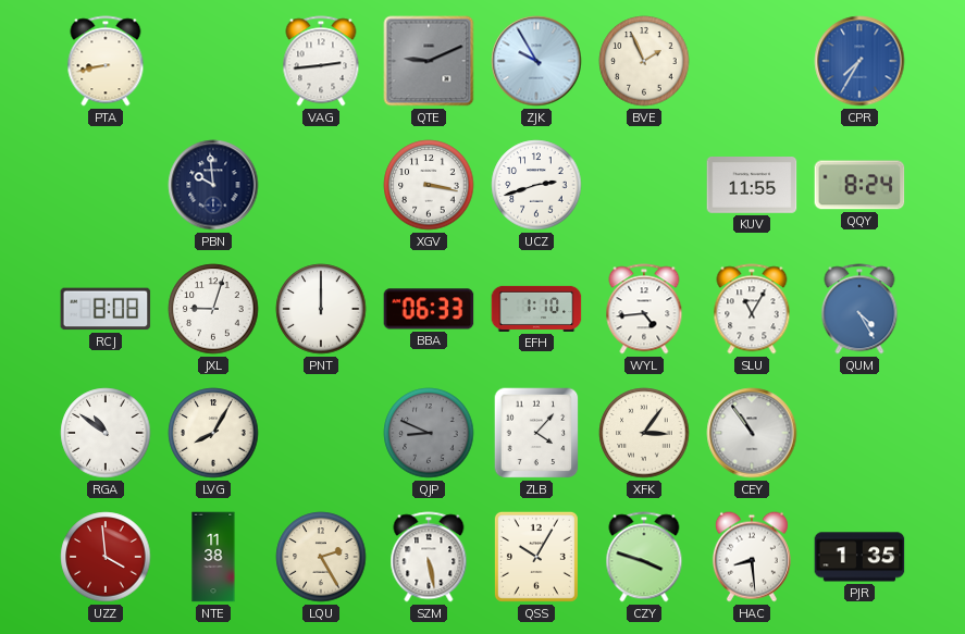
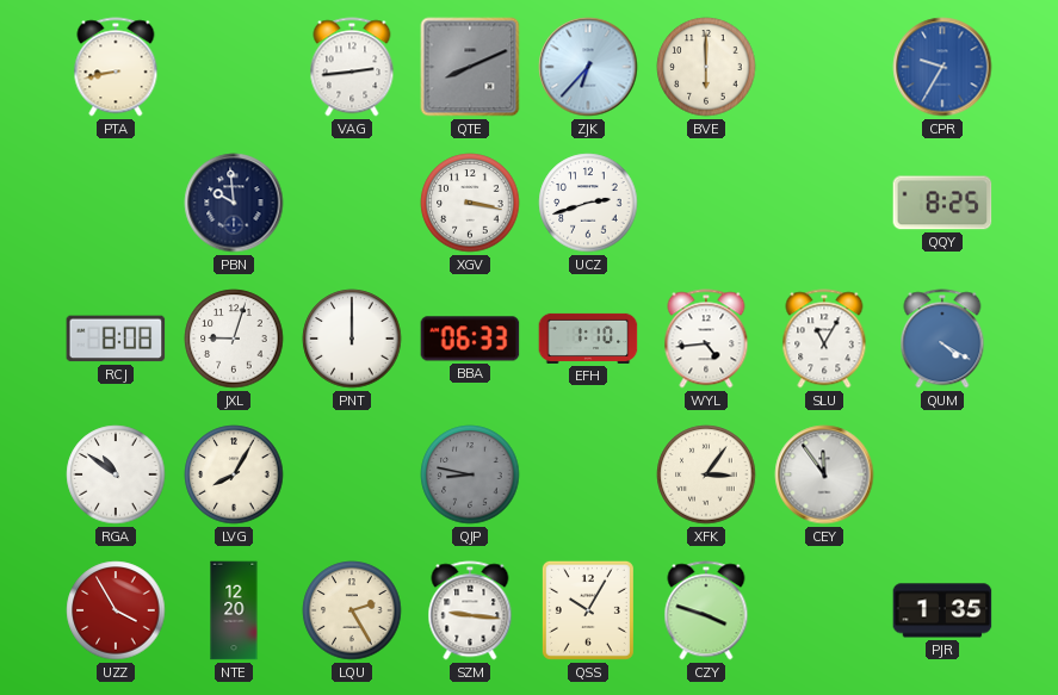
QTE: 9:11 -> 8:11 (470, 67)
ZJK: 9:55 -> 6:37 (588, 67)
BVE: 1:56 -> 6:00 (706, 67)
CPR: 7:35 -> 9:35 (942, 67)
KUV: 11:55 -> none (752, 186)
QQY: 8:24 -> 8:25 (942, 203)
QUM: 4:25 -> 4:20 (942, 339)
QJP: 8:49 -> 8:47 (470, 474)
ZLB: 4:07 -> none (536, 433)
CEY: 10:54 -> 11:54 (824, 474)
UZZ: 3:59 -> 3:55 (116, 610)
NTE: 11:38 -> 12:20 (234, 610)
SZM: 5:28 -> 9:16 (470, 610)
HAC: 8:29 -> none (752, 557)
